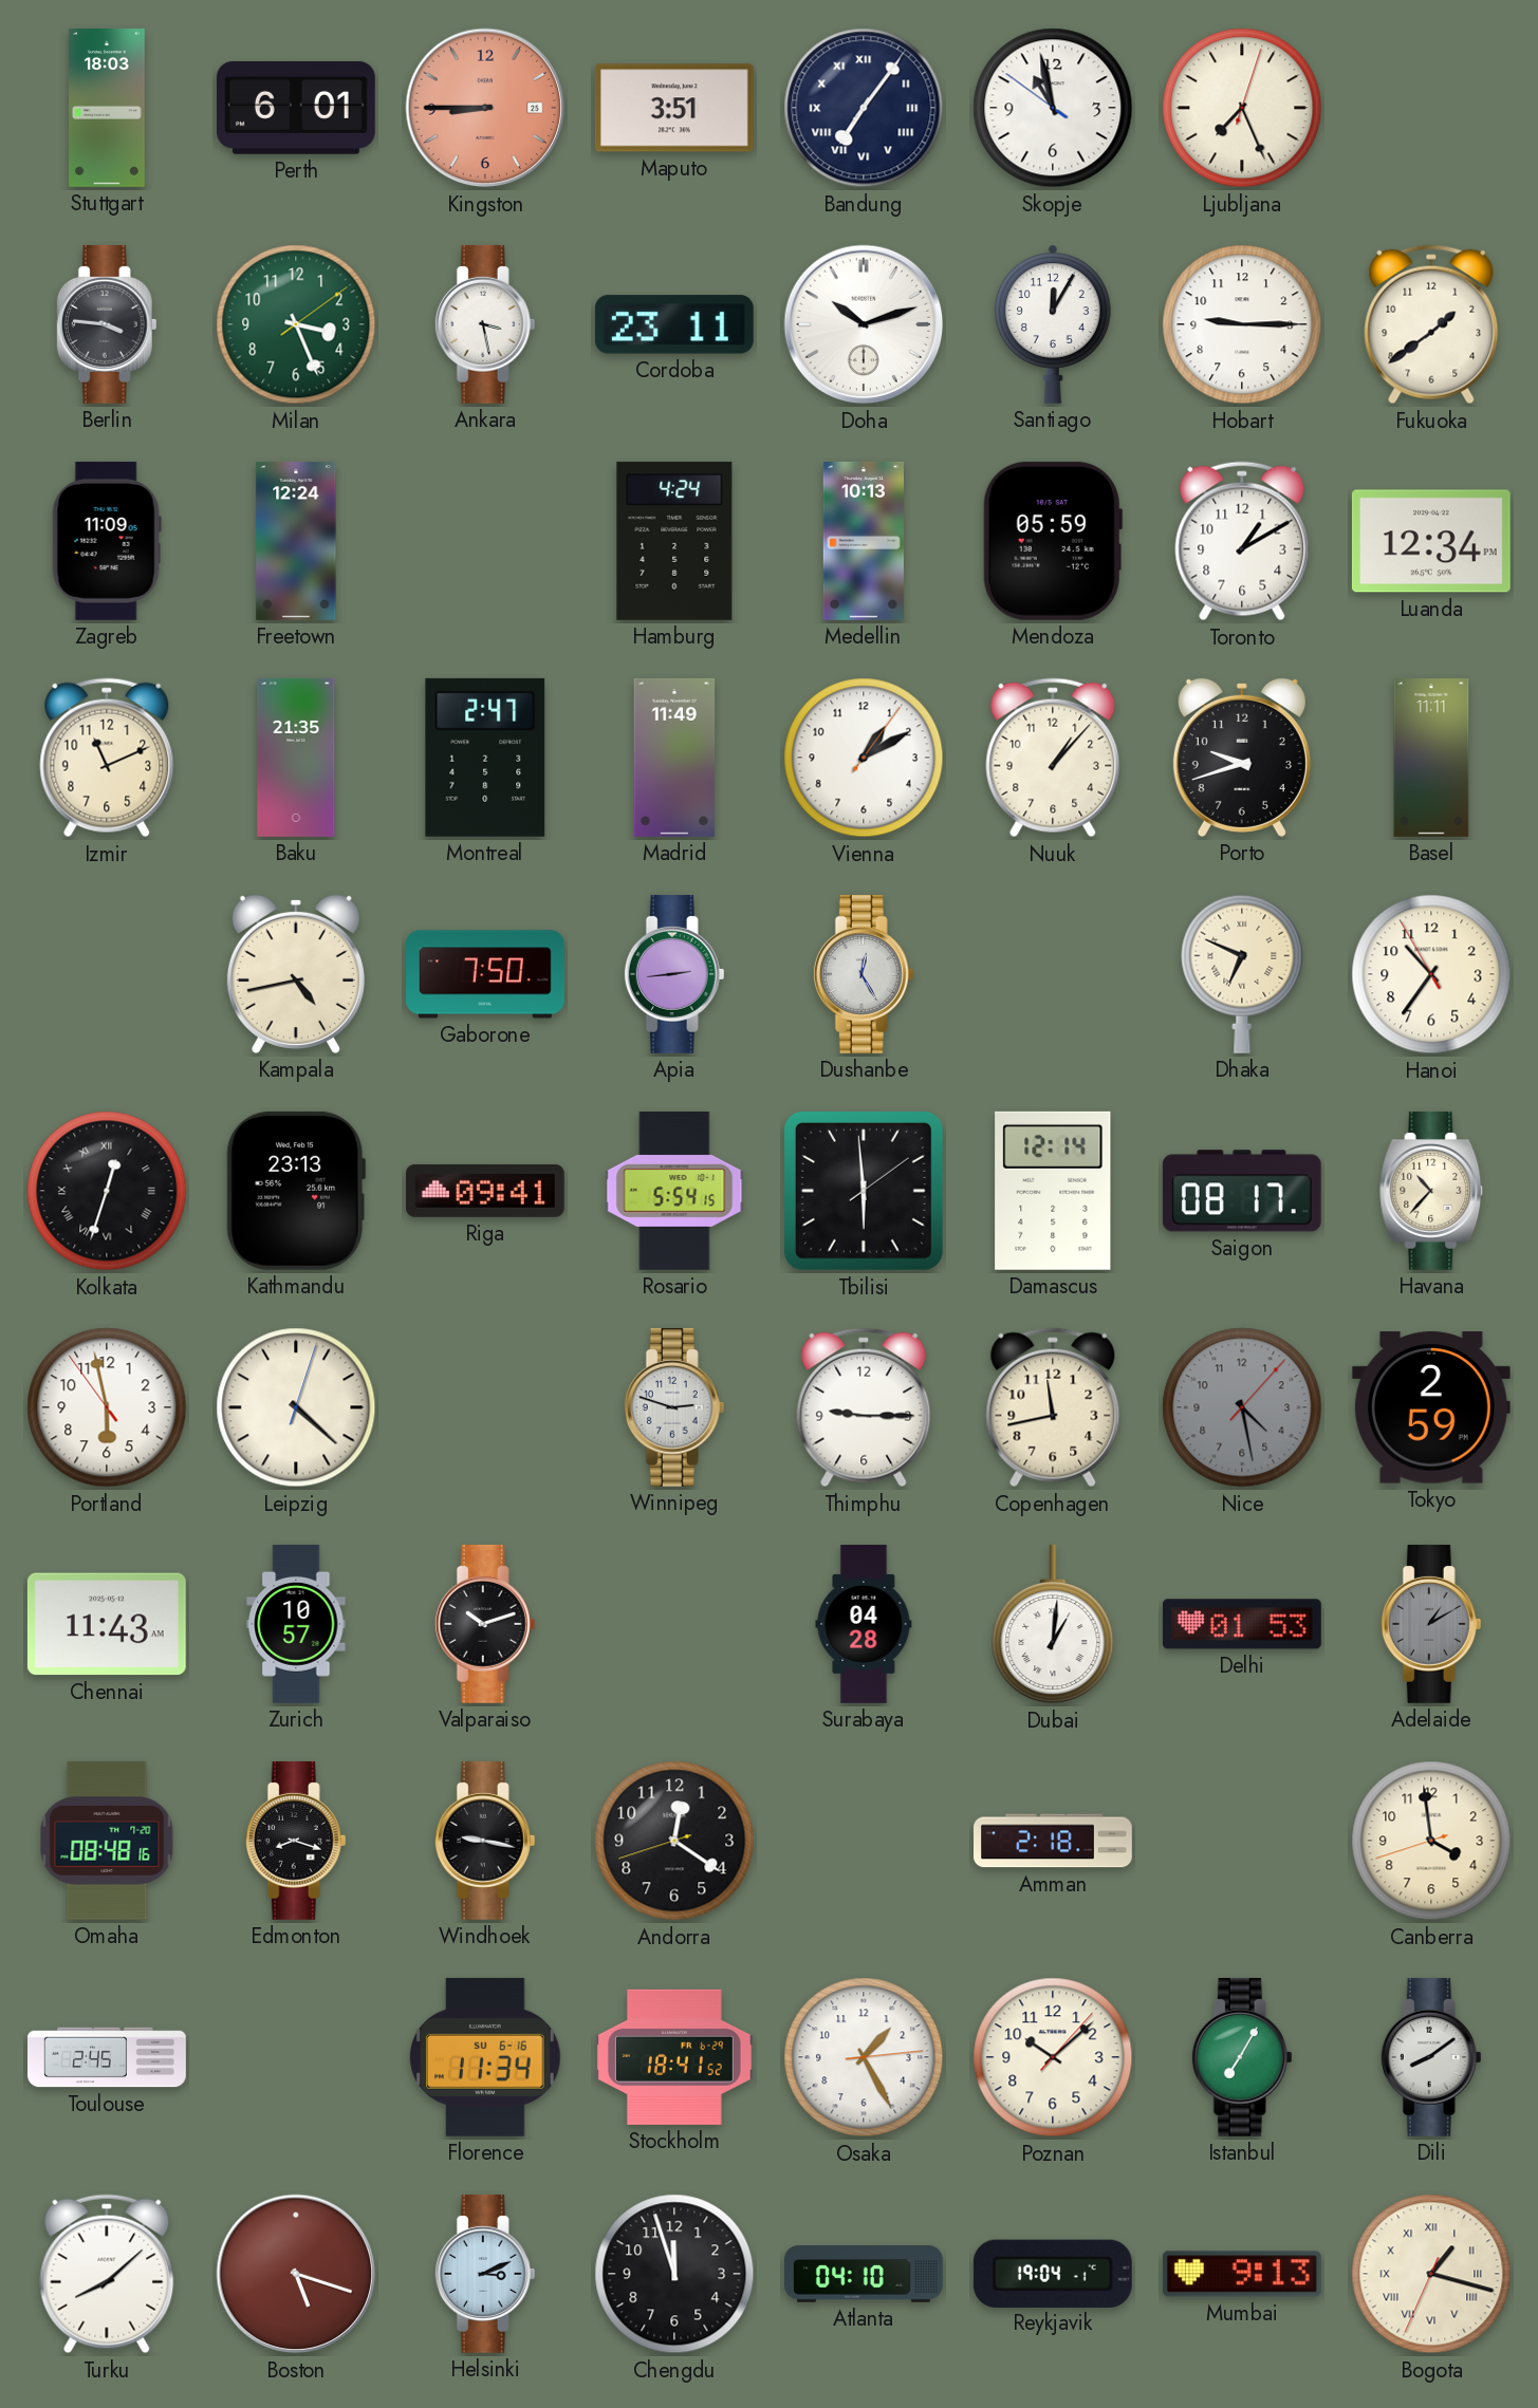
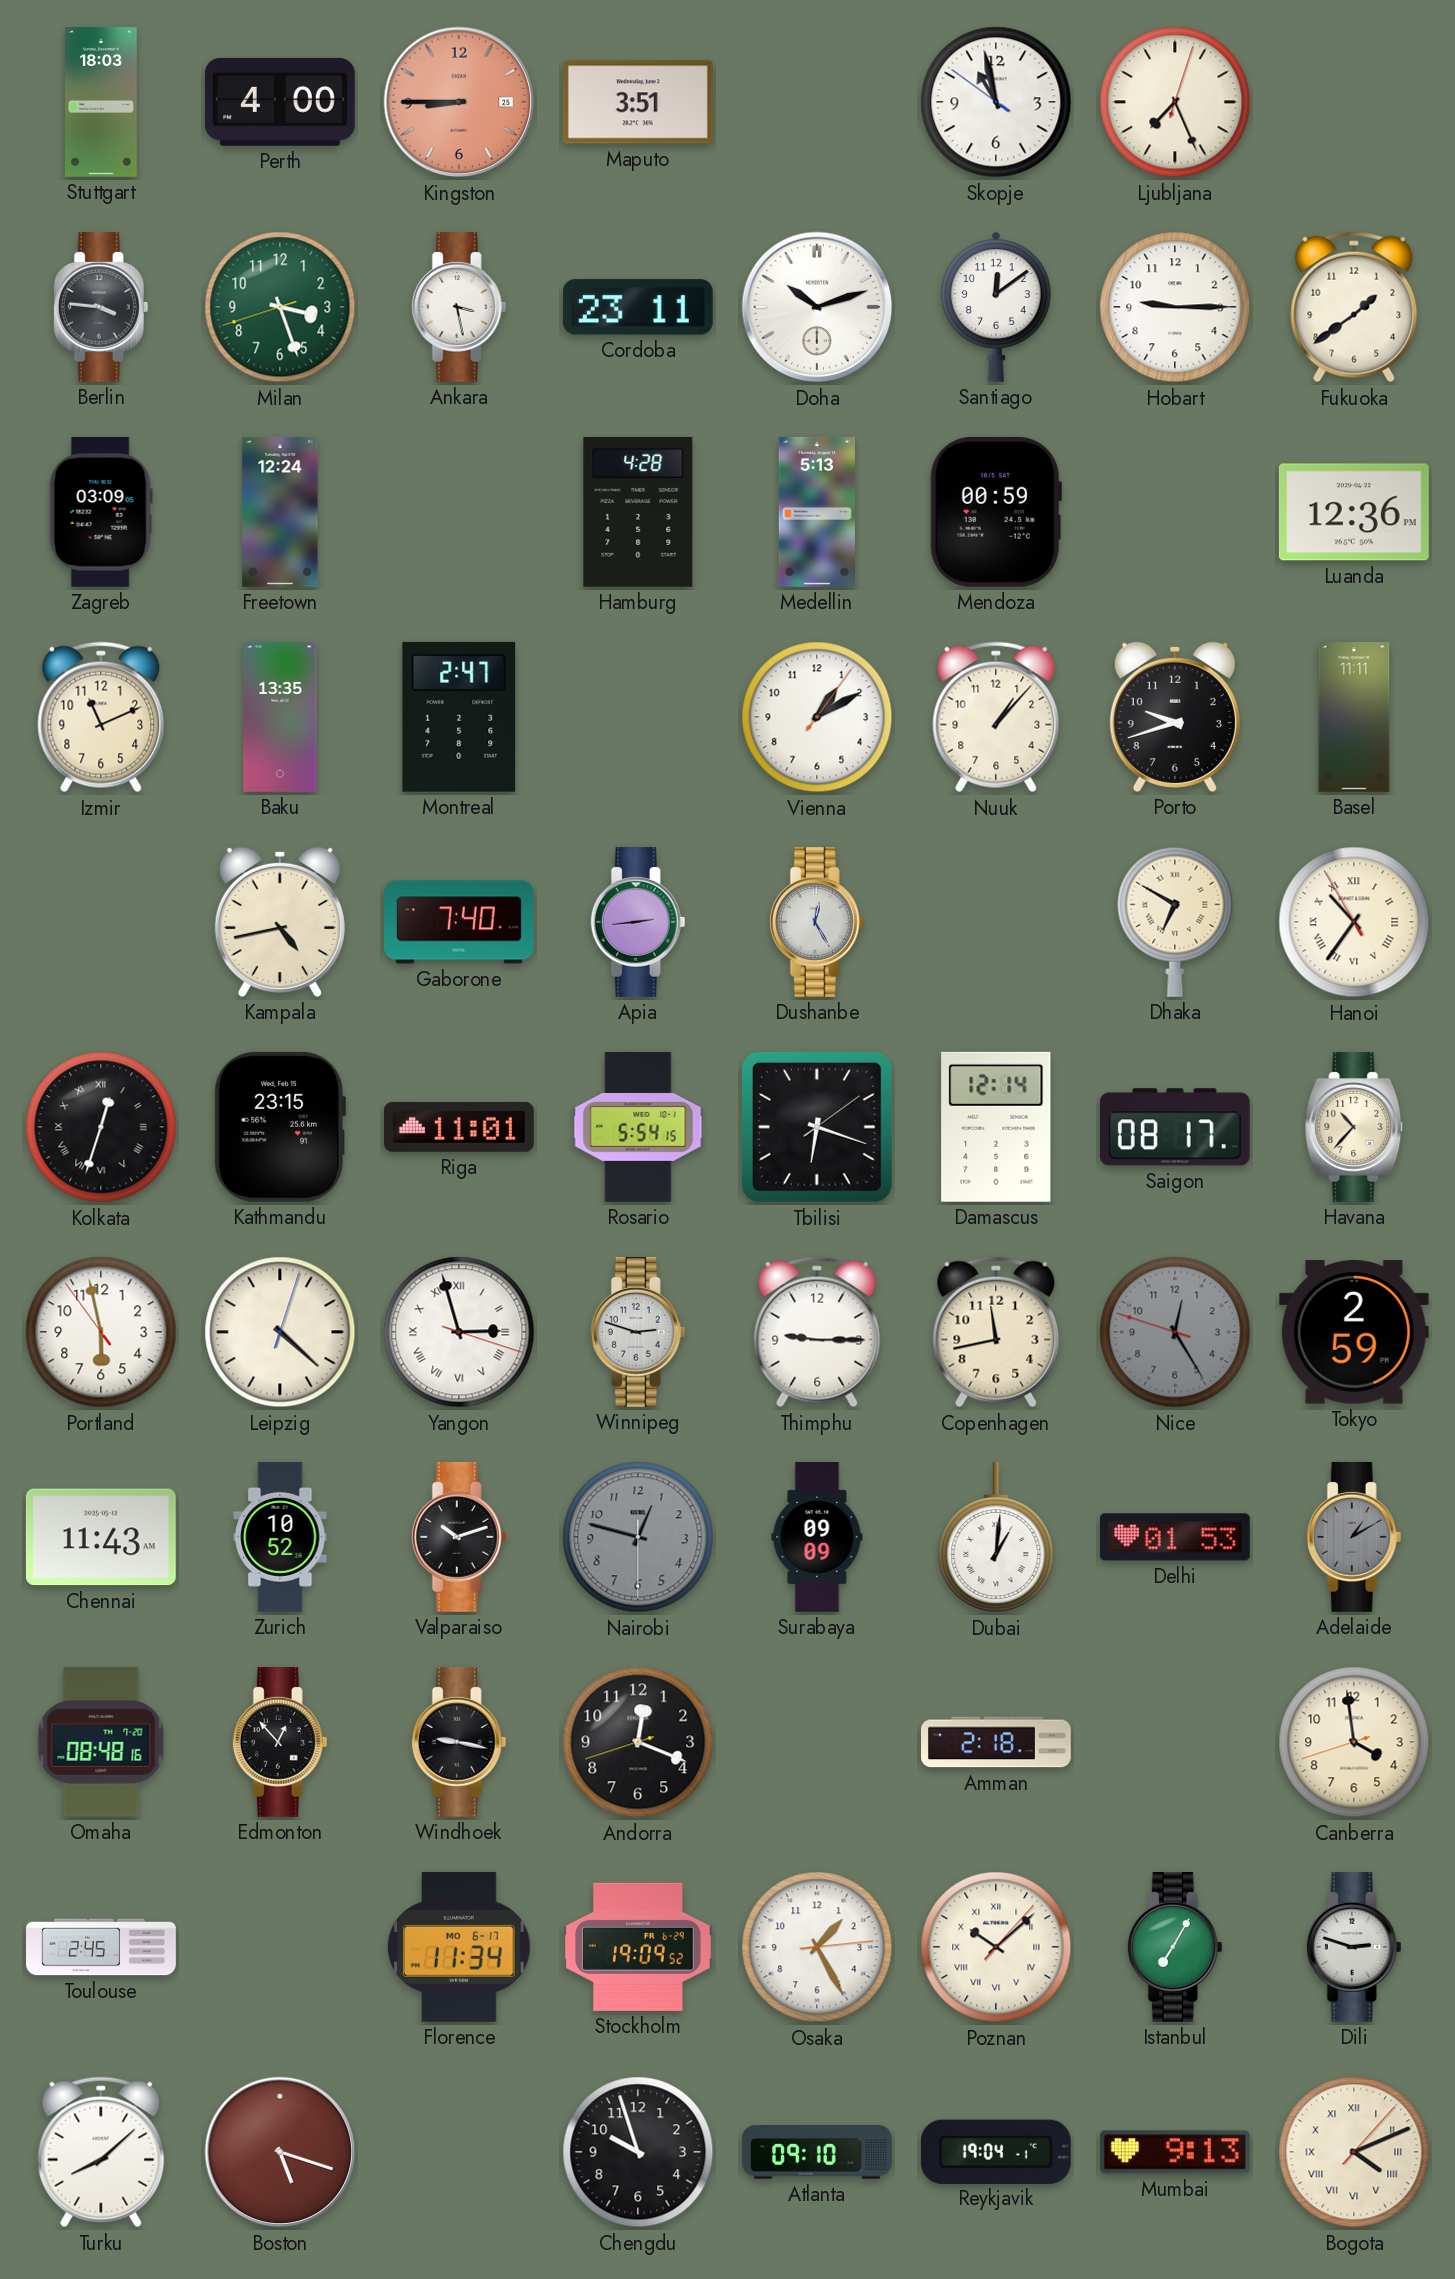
Perth: 6:01 -> 4:00 (280, 102)
Bandung: 7:06 -> none (864, 108)
Milan: 3:26:09 -> 3:26:42 (280, 307)
Santiago: 12:05 -> 12:09 (997, 307)
Zagreb: 11:09 -> 03:09 (101, 512)
Hamburg: 4:24 -> 4:28 (638, 512)
Medellin: 10:13 -> 5:13 (817, 512)
Mendoza: 05:59 -> 00:59 (996, 512)
Toronto: 1:10 -> none (1242, 541)
Luanda: 12:34 -> 12:36 (1354, 512)
Baku: 21:35 -> 13:35 (280, 717)
Madrid: 11:49 -> none (674, 758)
Gaborone: 7:50 -> 7:40 (460, 922)
Dhaka: 6:49 -> 6:50 (1175, 922)
Hanoi numerals: Arabic -> Roman (1354, 922)
Kathmandu: 23:13 -> 23:15 (280, 1127)
Riga: 09:41 -> 11:01 (459, 1127)
Tbilisi: 5:59 -> 6:18 (817, 1127)
Yangon: none -> 2:57 (459, 1332)
Nice: 4:28 -> 12:24 (1175, 1332)
Zurich: 10:57 -> 10:52 (280, 1537)
Nairobi: none -> 12:47 (638, 1537)
Surabaya: 04:28 -> 09:09 (817, 1538)
Edmonton: 8:18 -> 12:53 (280, 1742)
Andorra: 12:20 -> 12:18 (638, 1742)
Florence date: SU 6-16 -> MO 6-17 (460, 1947)
Stockholm: 18:41 -> 19:09 (638, 1947)
Poznan numerals: Arabic -> Roman (996, 1947)
Dili: 8:09 -> 2:48 (1354, 1947)
Helsinki: 3:11 -> none (485, 2274)
Chengdu: 11:57 -> 9:57 (638, 2152)
Atlanta: 04:10 -> 09:10 (818, 2152)
Bogota: 1:17 -> 4:11 (1354, 2152)
